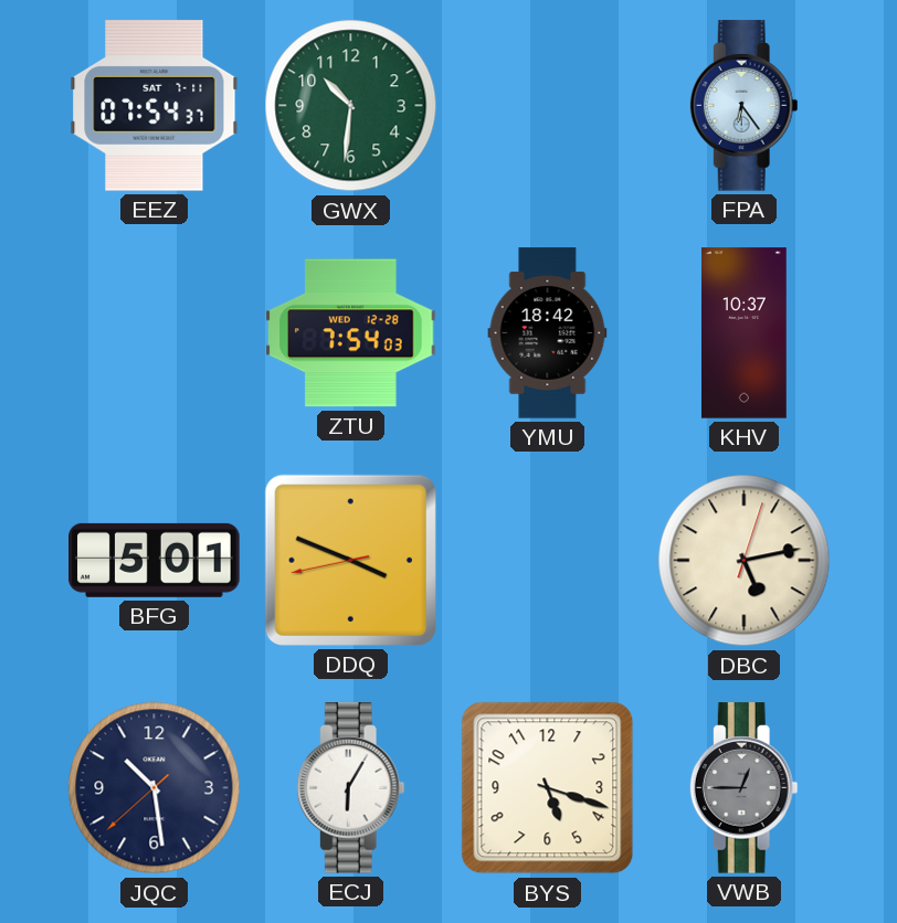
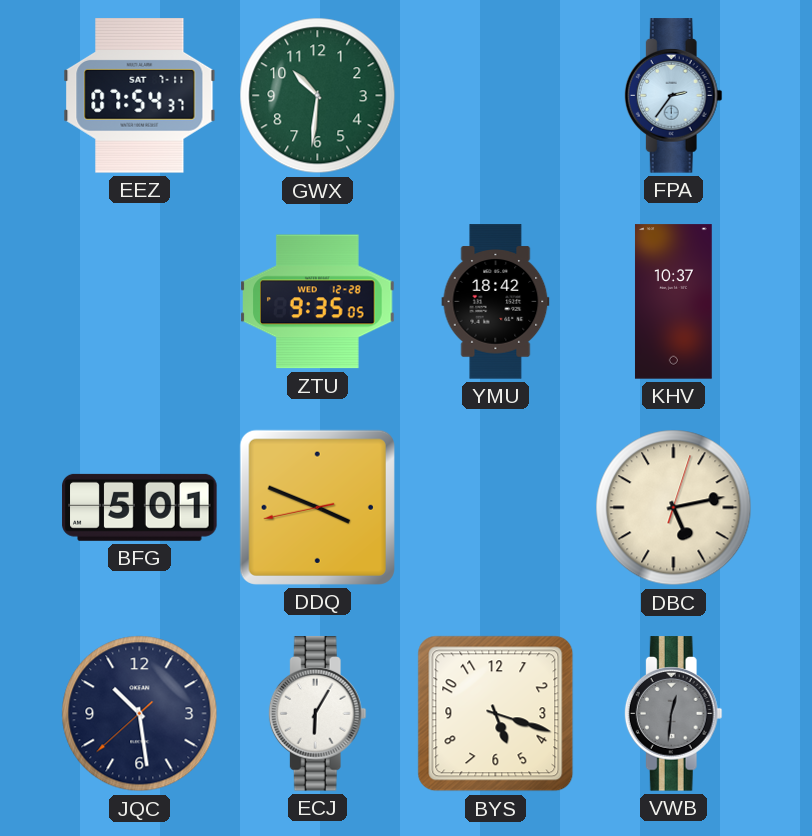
FPA: 6:24 -> 2:36 (673, 96)
ZTU: 7:54 -> 9:35 (318, 302)
VWB: 12:45 -> 12:31 (673, 714)
